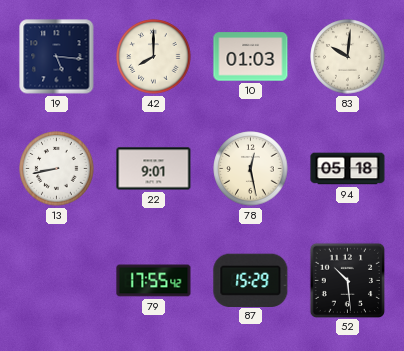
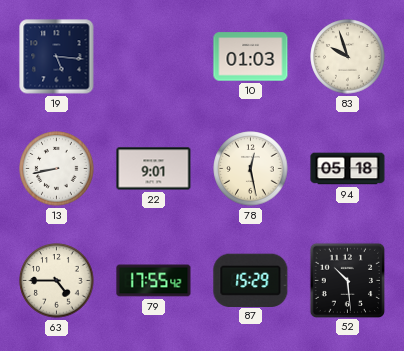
42: 8:00 -> none (154, 57)
83: 10:01 -> 9:57 (348, 57)
63: none -> 4:45 (57, 281)
